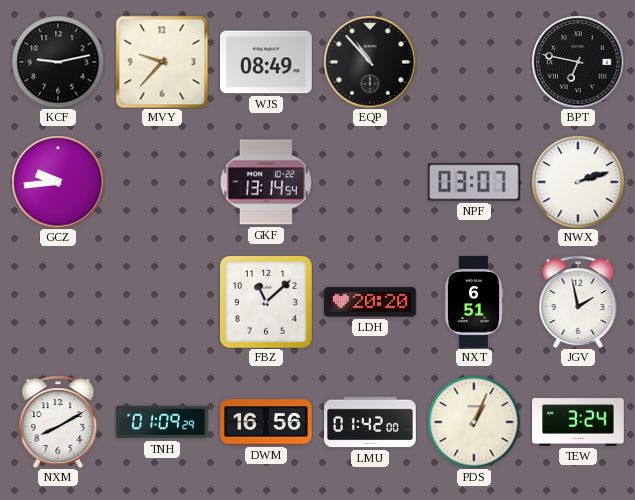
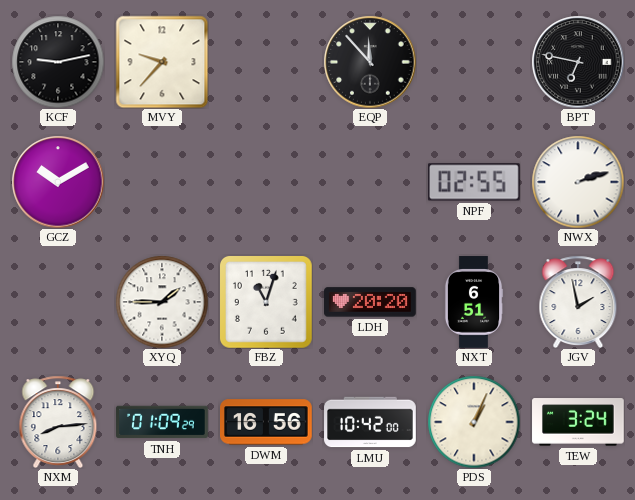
WJS: 08:49 -> none (267, 62)
EQP: 10:53 -> 11:53 (370, 62)
GCZ: 9:44 -> 10:10 (58, 182)
GKF: 13:14 -> none (266, 182)
NPF: 03:07 -> 02:55 (475, 182)
XYQ: none -> 1:45 (162, 302)
FBZ: 11:08 -> 11:03 (266, 302)
NXM: 8:10 -> 8:14 (58, 422)
LMU: 01:42 -> 10:42 (370, 422)
